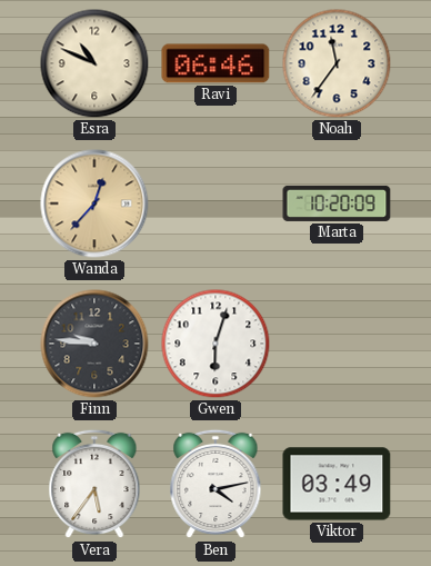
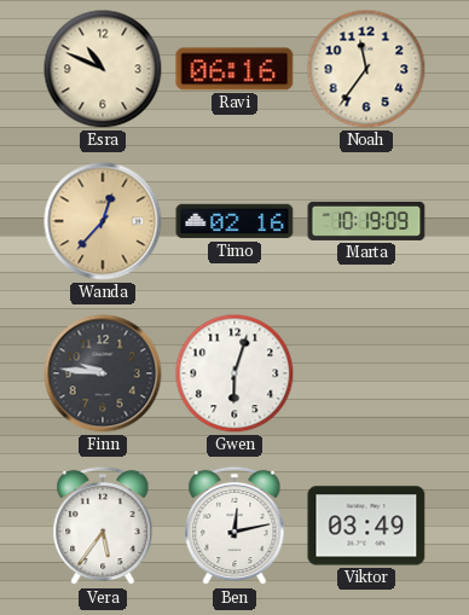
Ravi: 06:46 -> 06:16 (234, 69)
Timo: none -> 02:16 (234, 221)
Marta: 10:20 -> 10:19 (366, 221)
Ben: 4:13 -> 12:13 (234, 526)
